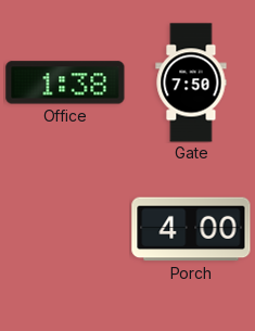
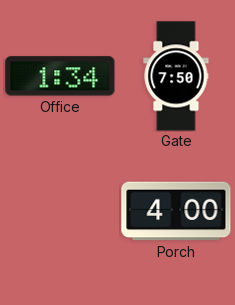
Office: 1:38 -> 1:34 (60, 76)
